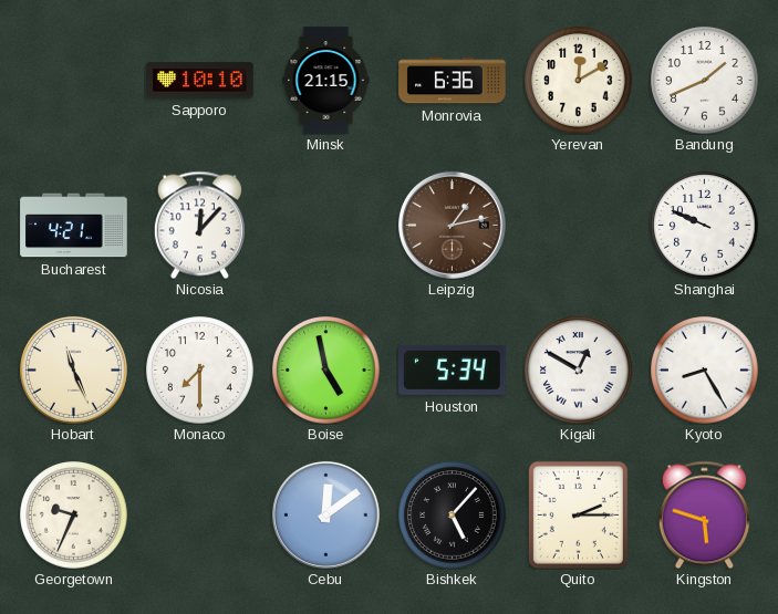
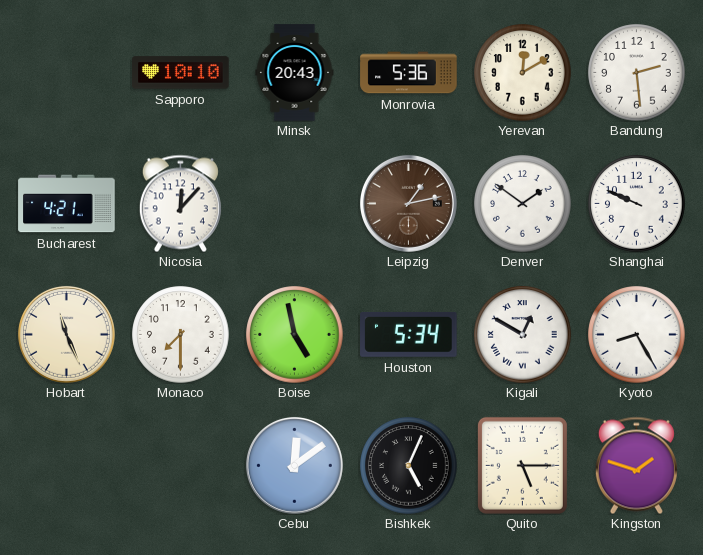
Minsk: 21:15 -> 20:43 (295, 73)
Monrovia: 6:36 -> 5:36 (409, 73)
Bandung: 1:41 -> 2:29 (637, 73)
Denver: none -> 1:51 (523, 204)
Georgetown: 9:34 -> none (74, 516)
Bishkek: 5:07 -> 5:04 (409, 466)
Quito: 2:15 -> 5:15 (522, 465)
Kingston: 5:48 -> 1:48 (636, 465)
